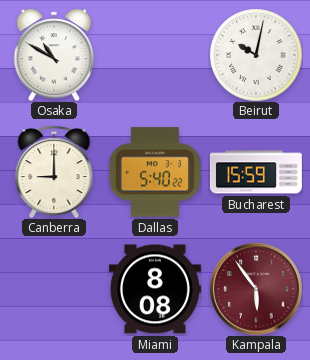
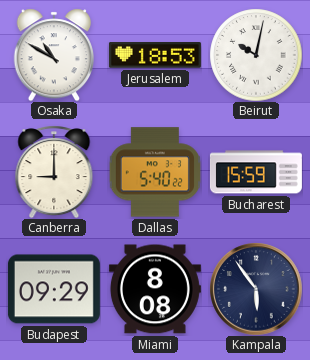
Jerusalem: none -> 18:53 (155, 55)
Budapest: none -> 09:29 (54, 289)
Kampala dial: burgundy -> navy (256, 289)
